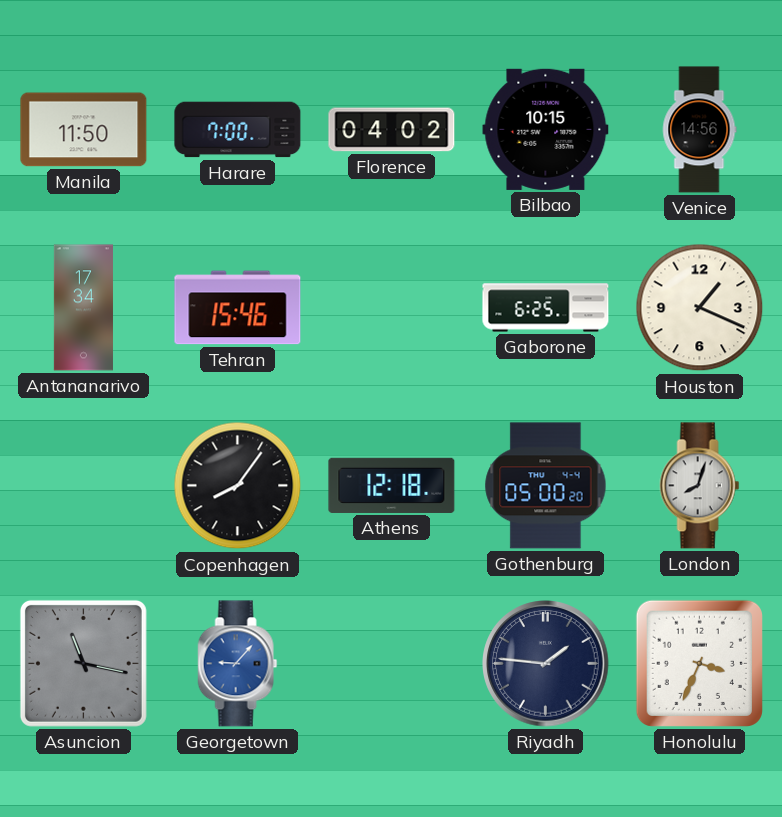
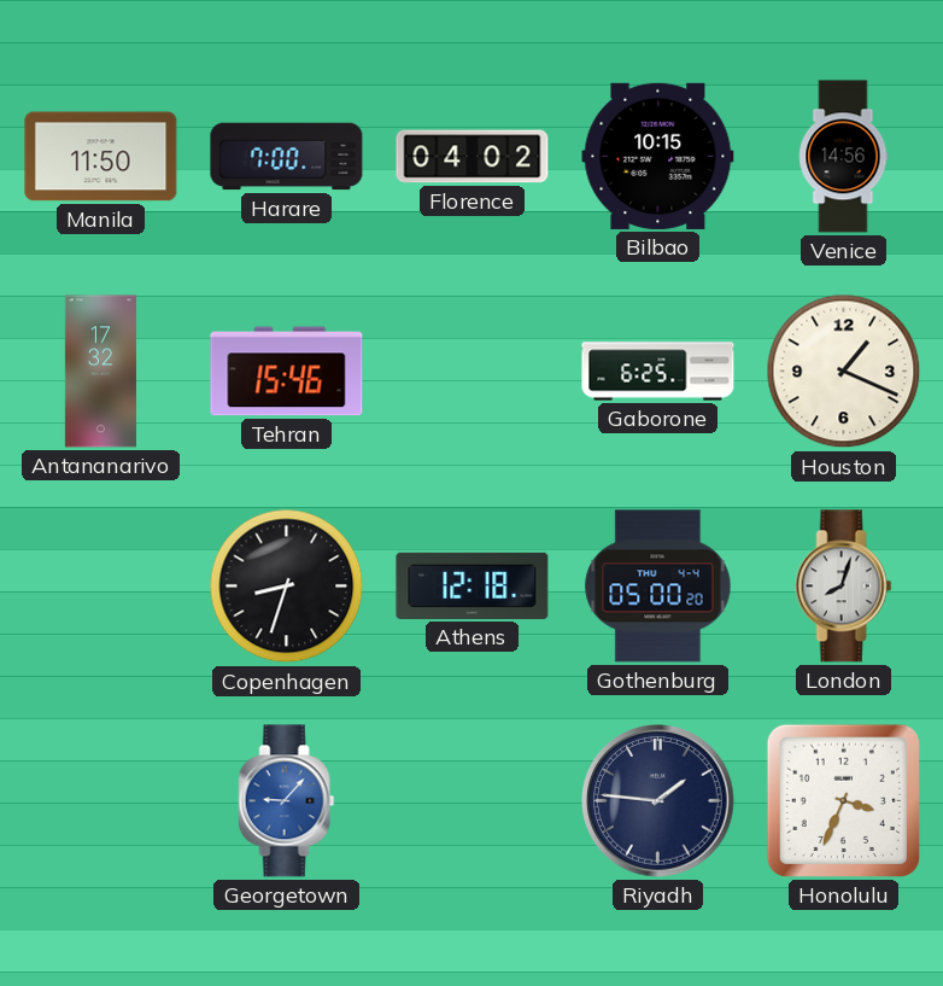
Antananarivo: 17:34 -> 17:32 (100, 372)
Copenhagen: 8:06 -> 8:33 (287, 587)
Asuncion: 11:17 -> none (83, 663)
